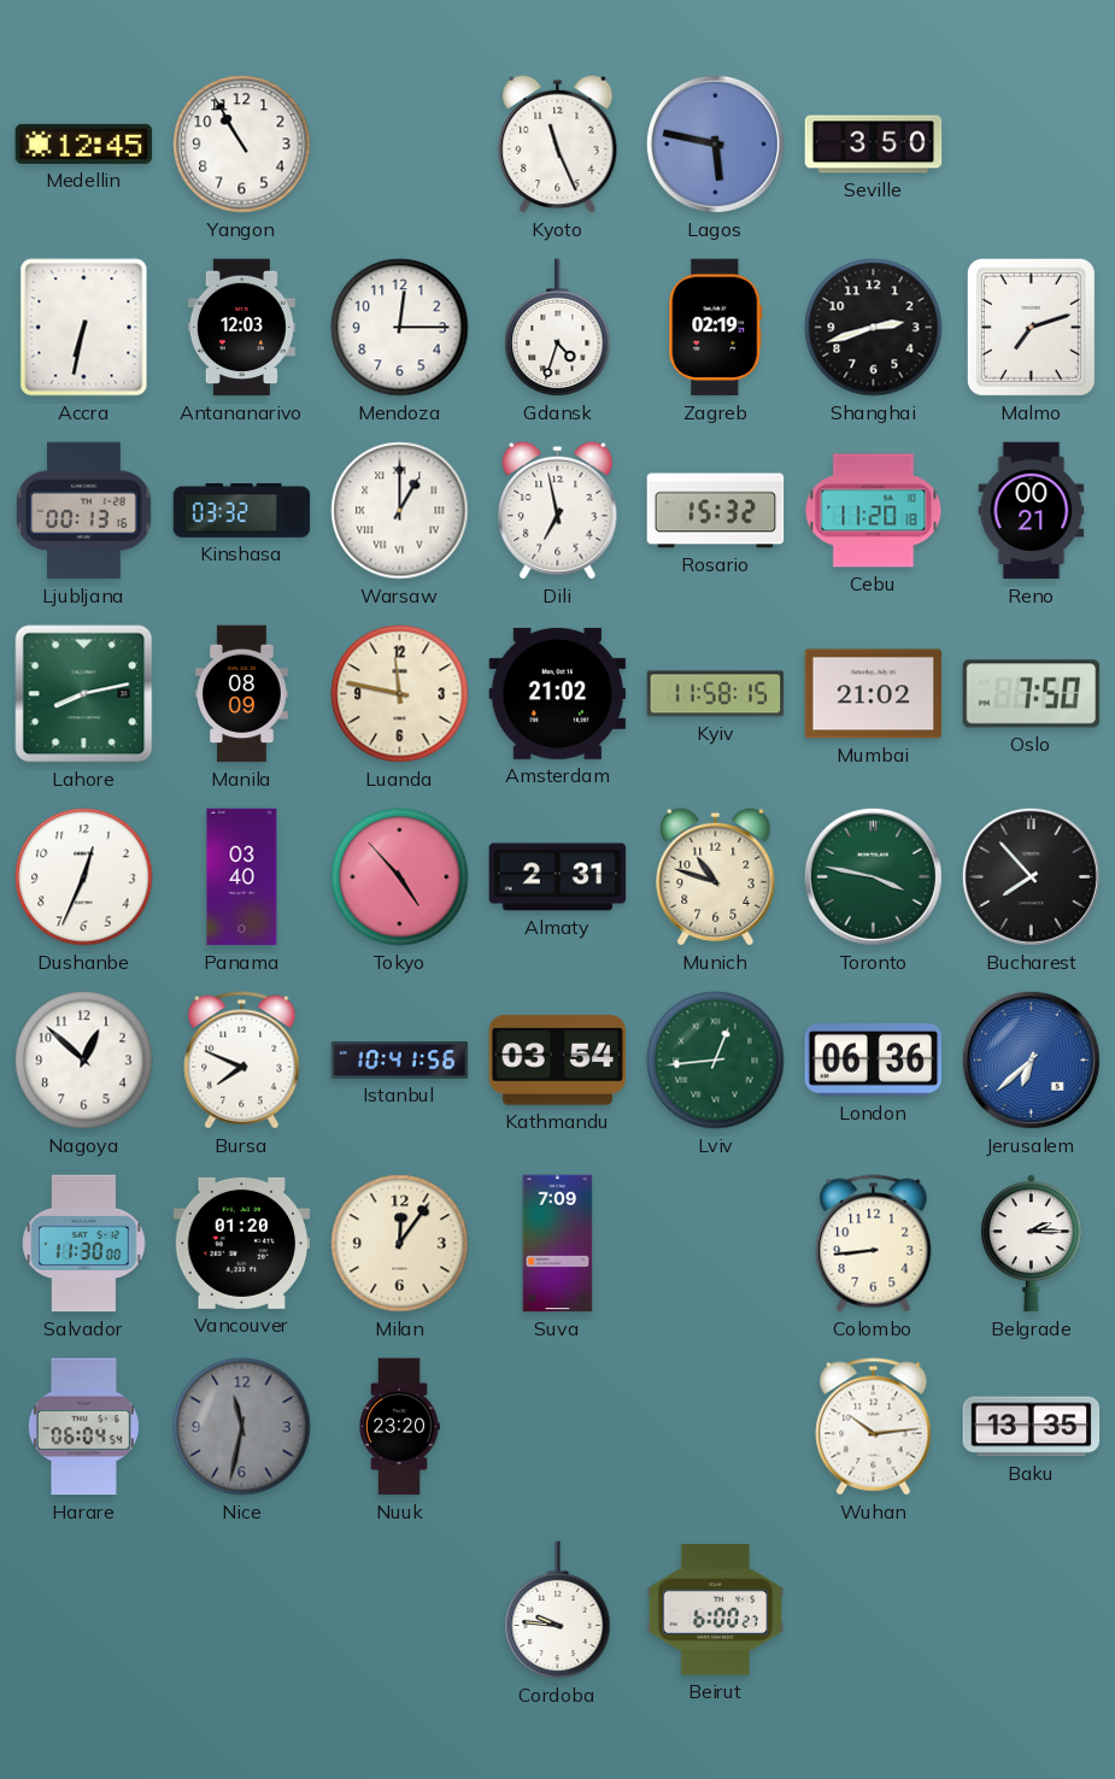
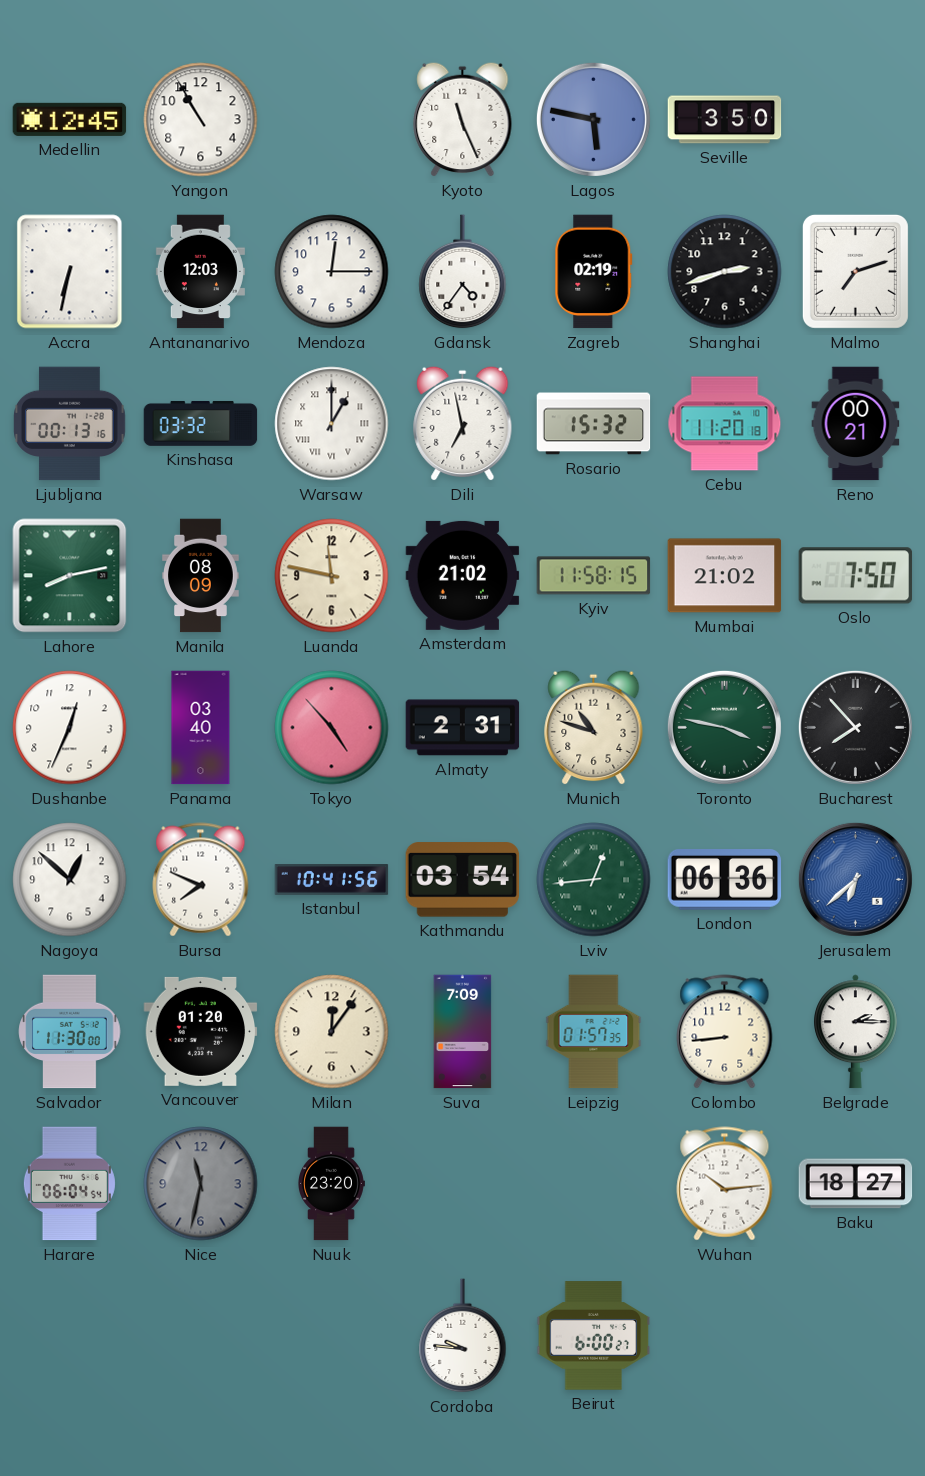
Gdansk: 4:33 -> 4:36 (463, 272)
Leipzig: none -> 01:57 (594, 1032)
Baku: 13:35 -> 18:27 (856, 1184)
